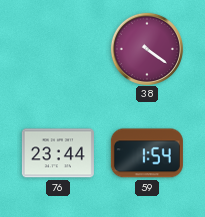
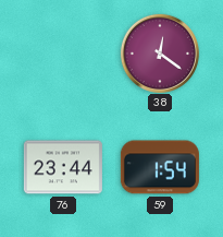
38: 4:21 -> 12:21 (159, 52)
